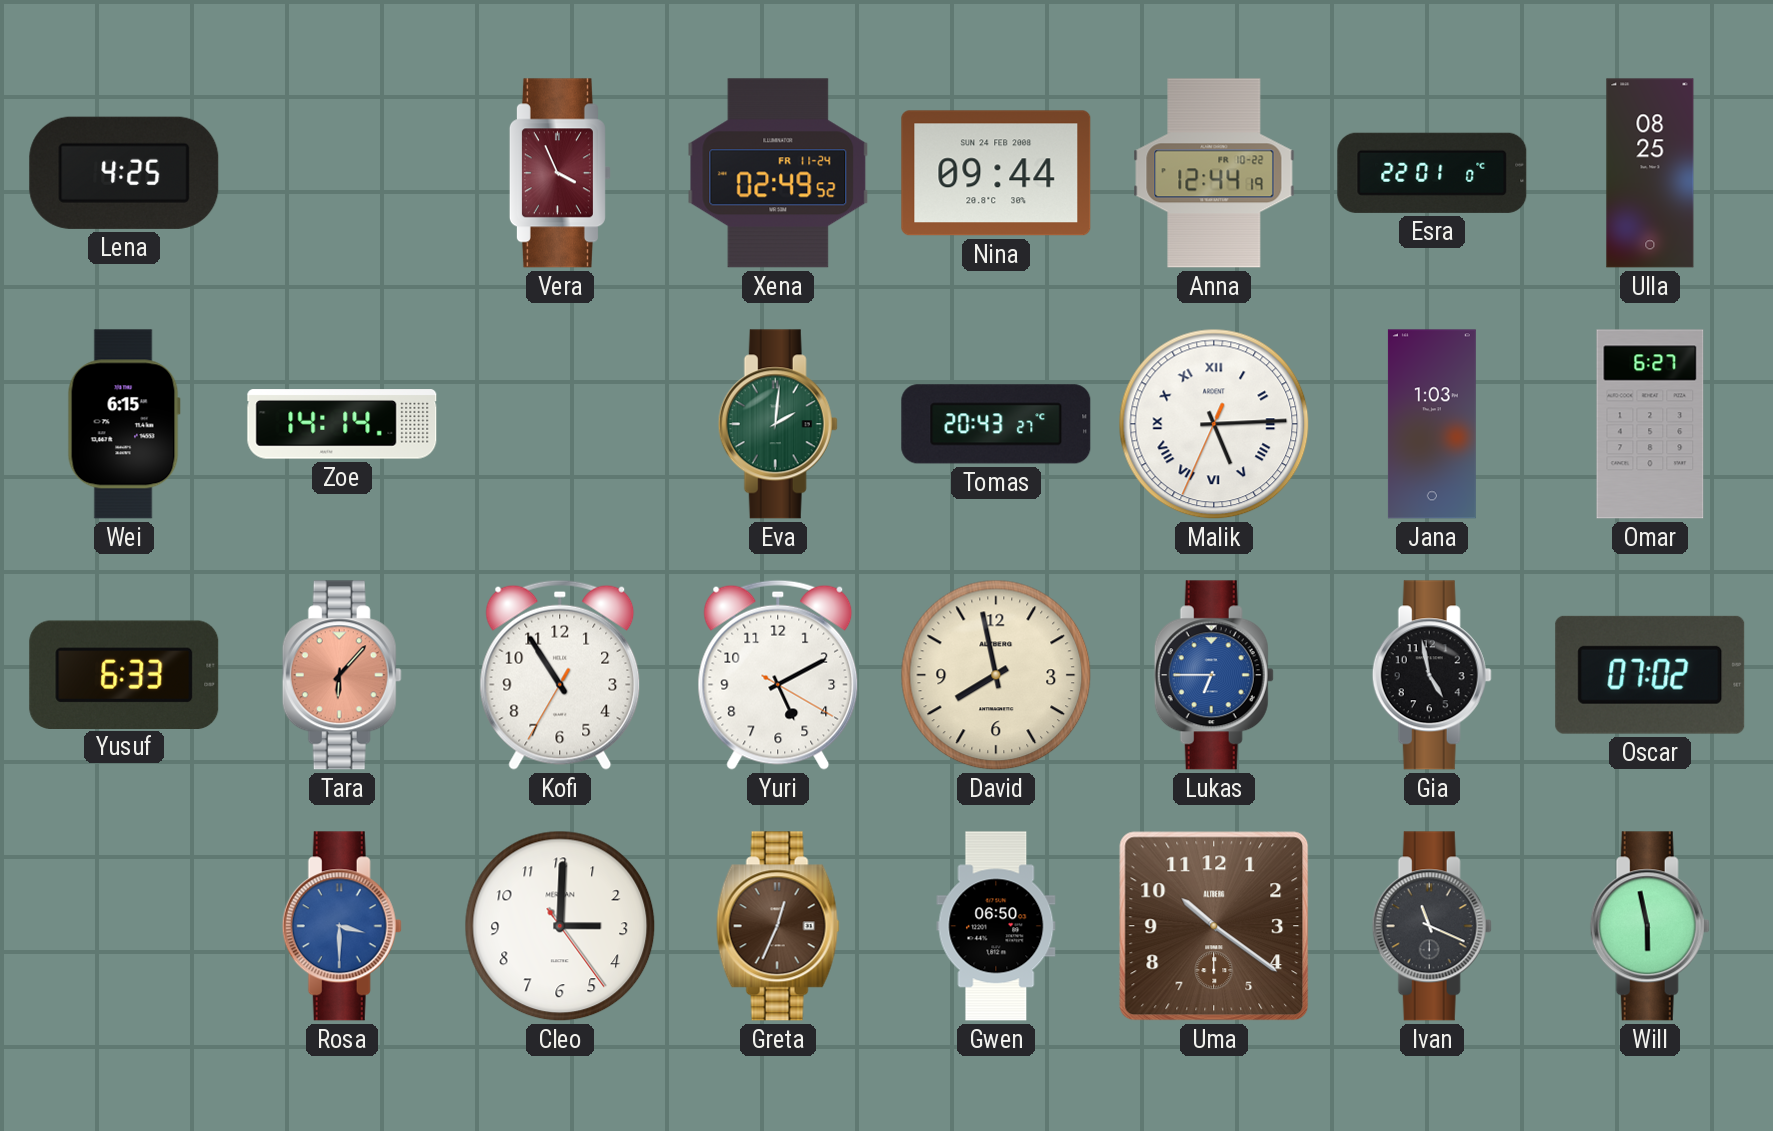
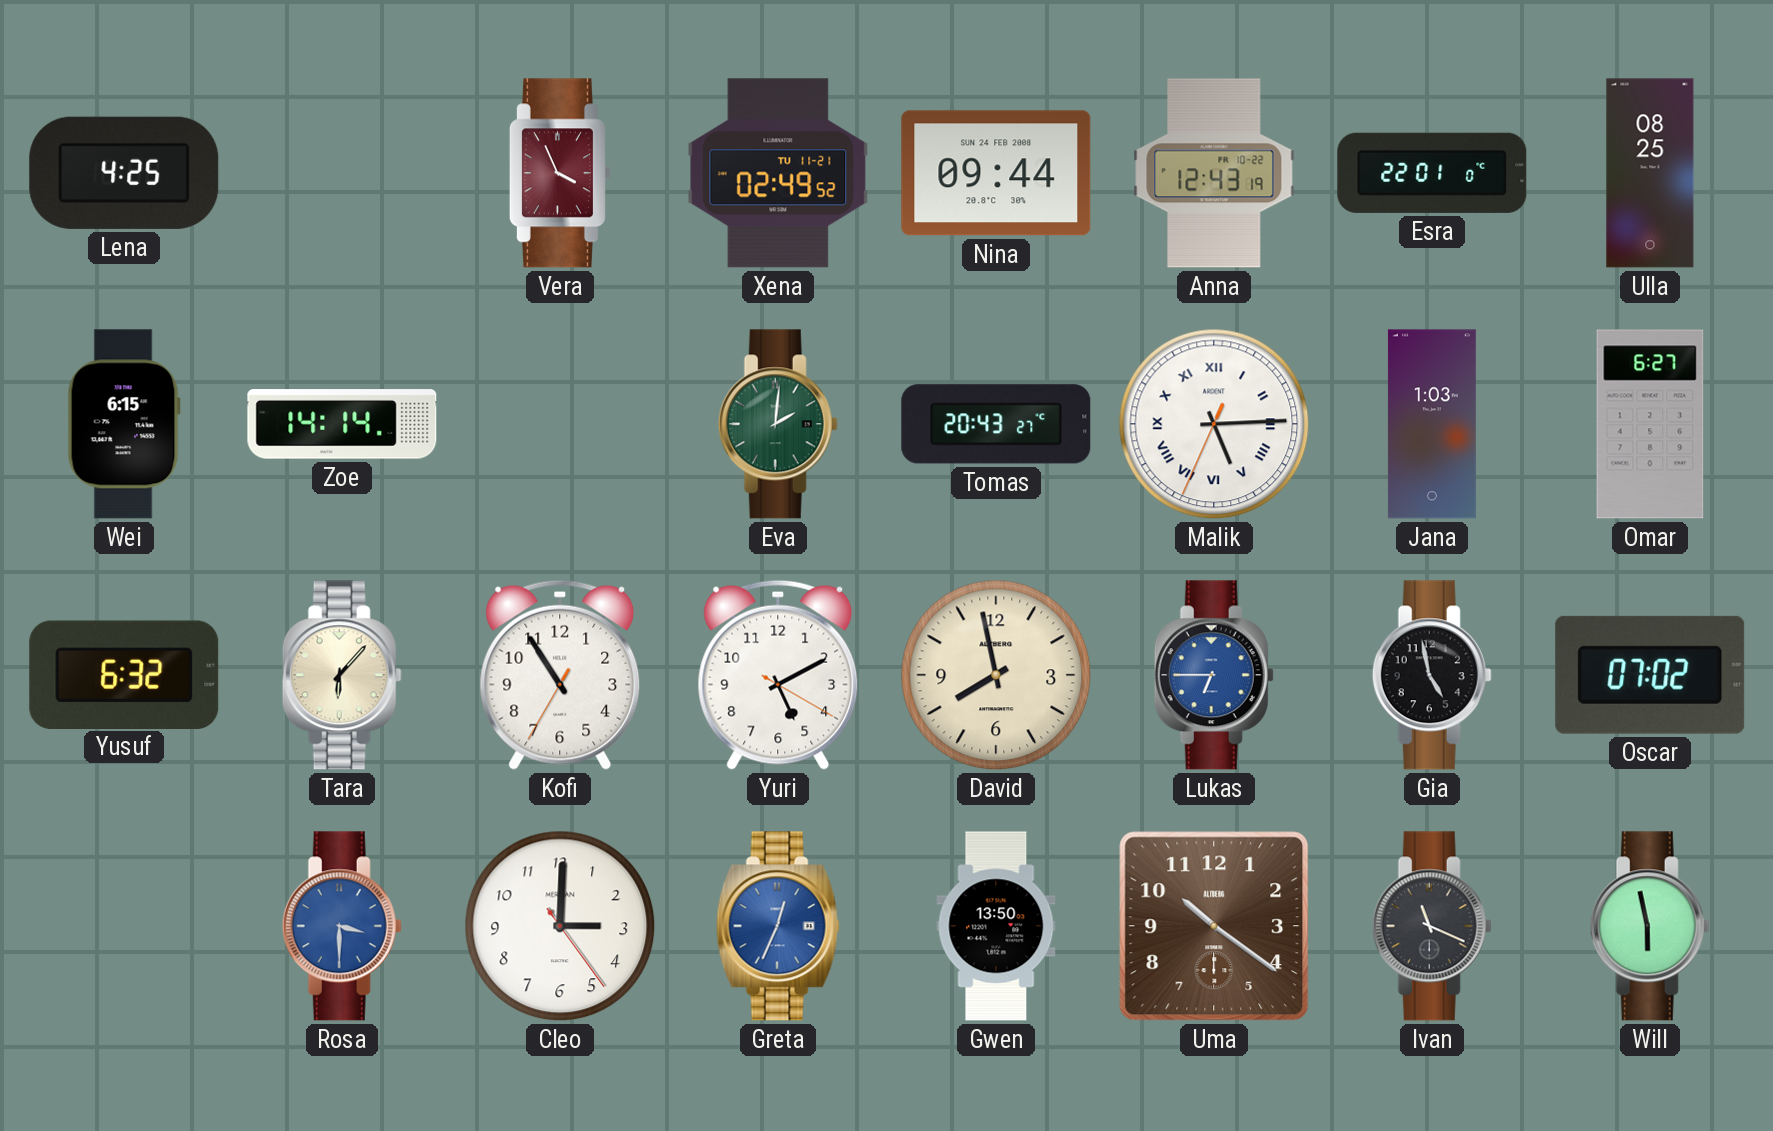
Xena date: FR 11-24 -> TU 11-21 (778, 173)
Anna: 12:44 -> 12:43 (1214, 173)
Yusuf: 6:33 -> 6:32 (124, 674)
Tara dial: salmon -> cream (342, 675)
Greta dial: brown -> blue (778, 926)
Gwen: 06:50 -> 13:50 (996, 926)
